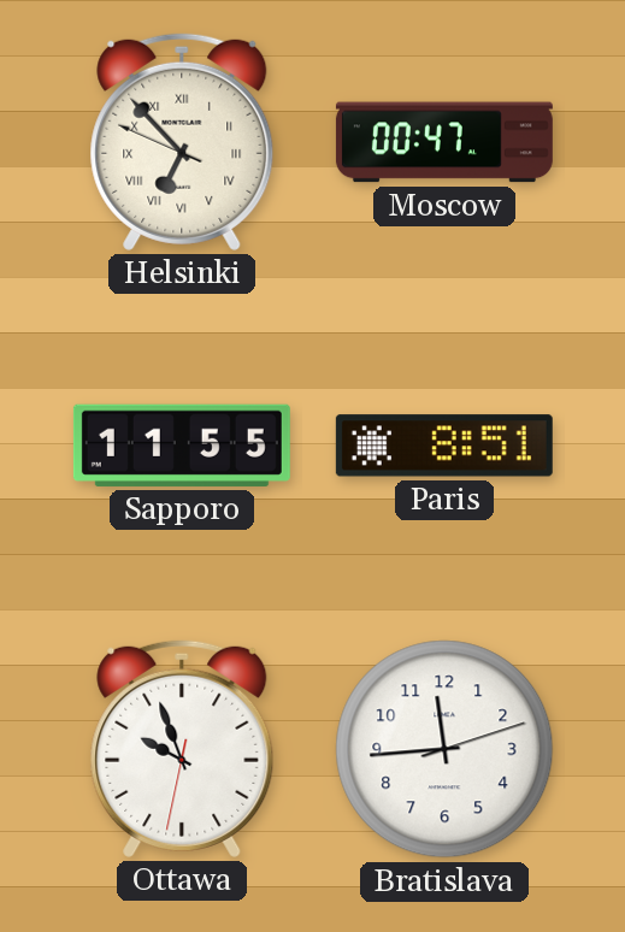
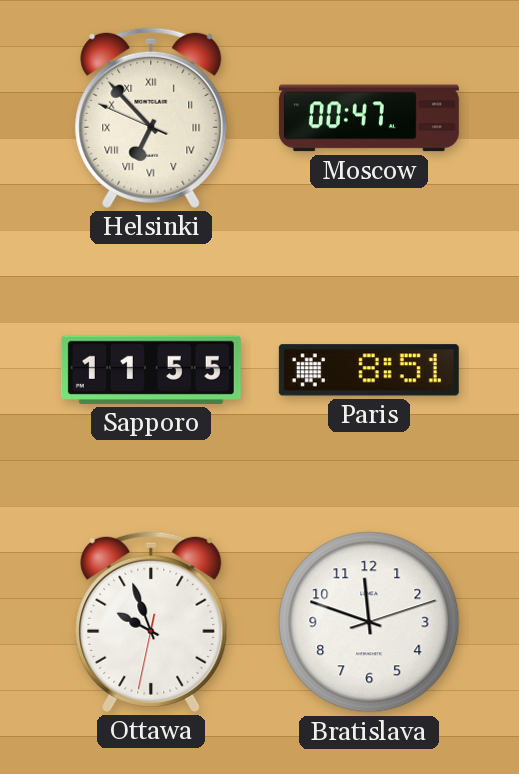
Bratislava: 11:44 -> 11:48 (369, 622)
